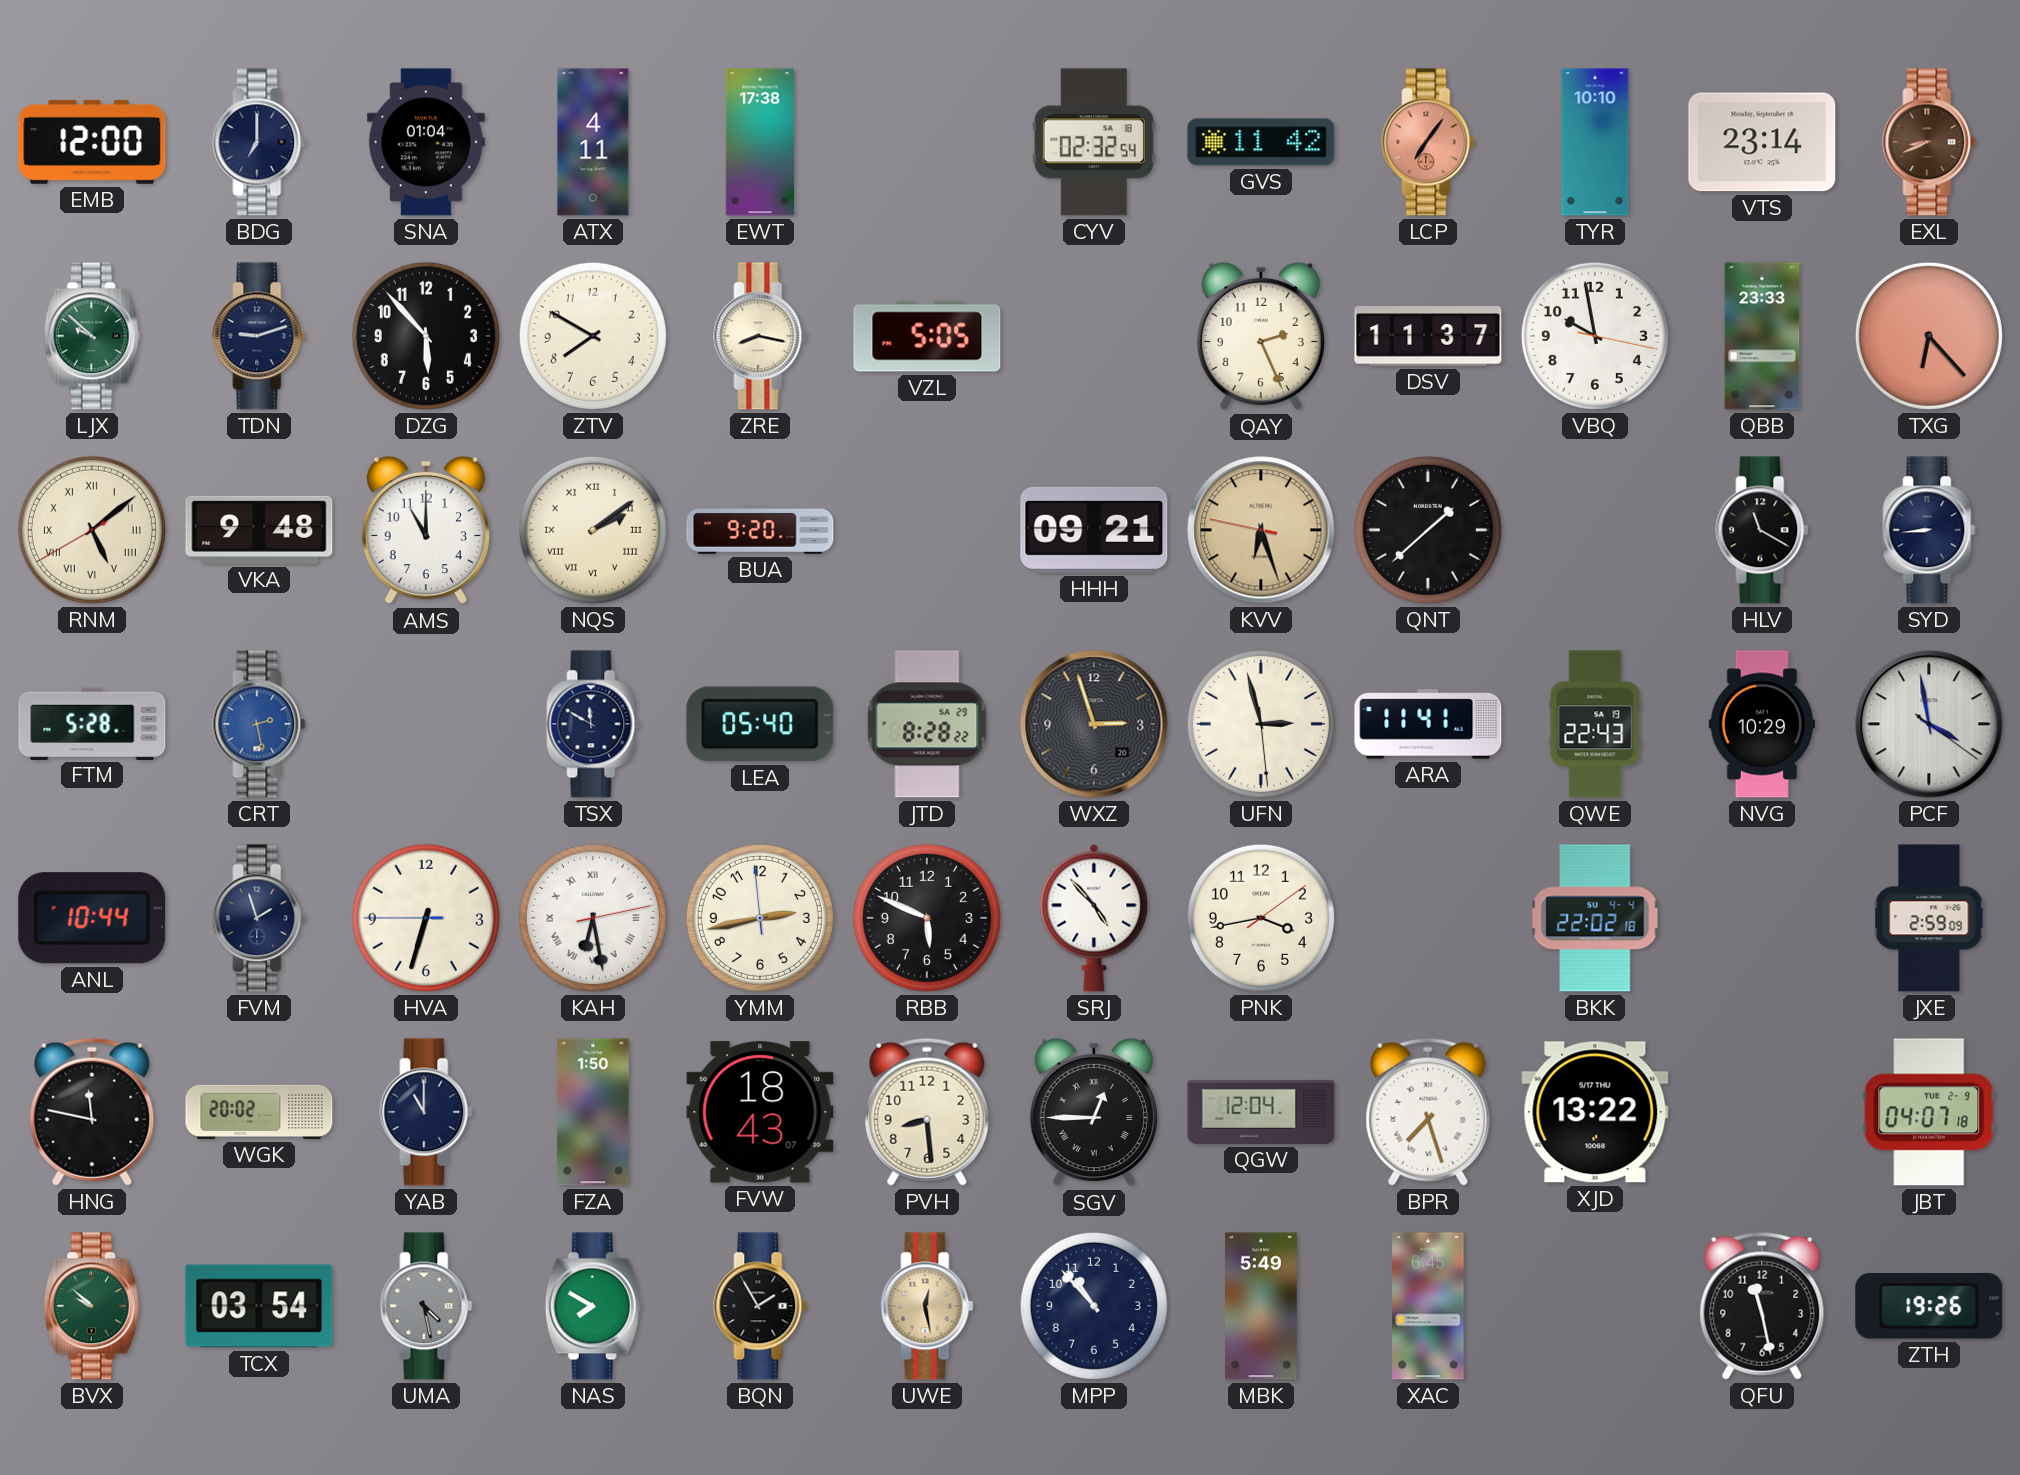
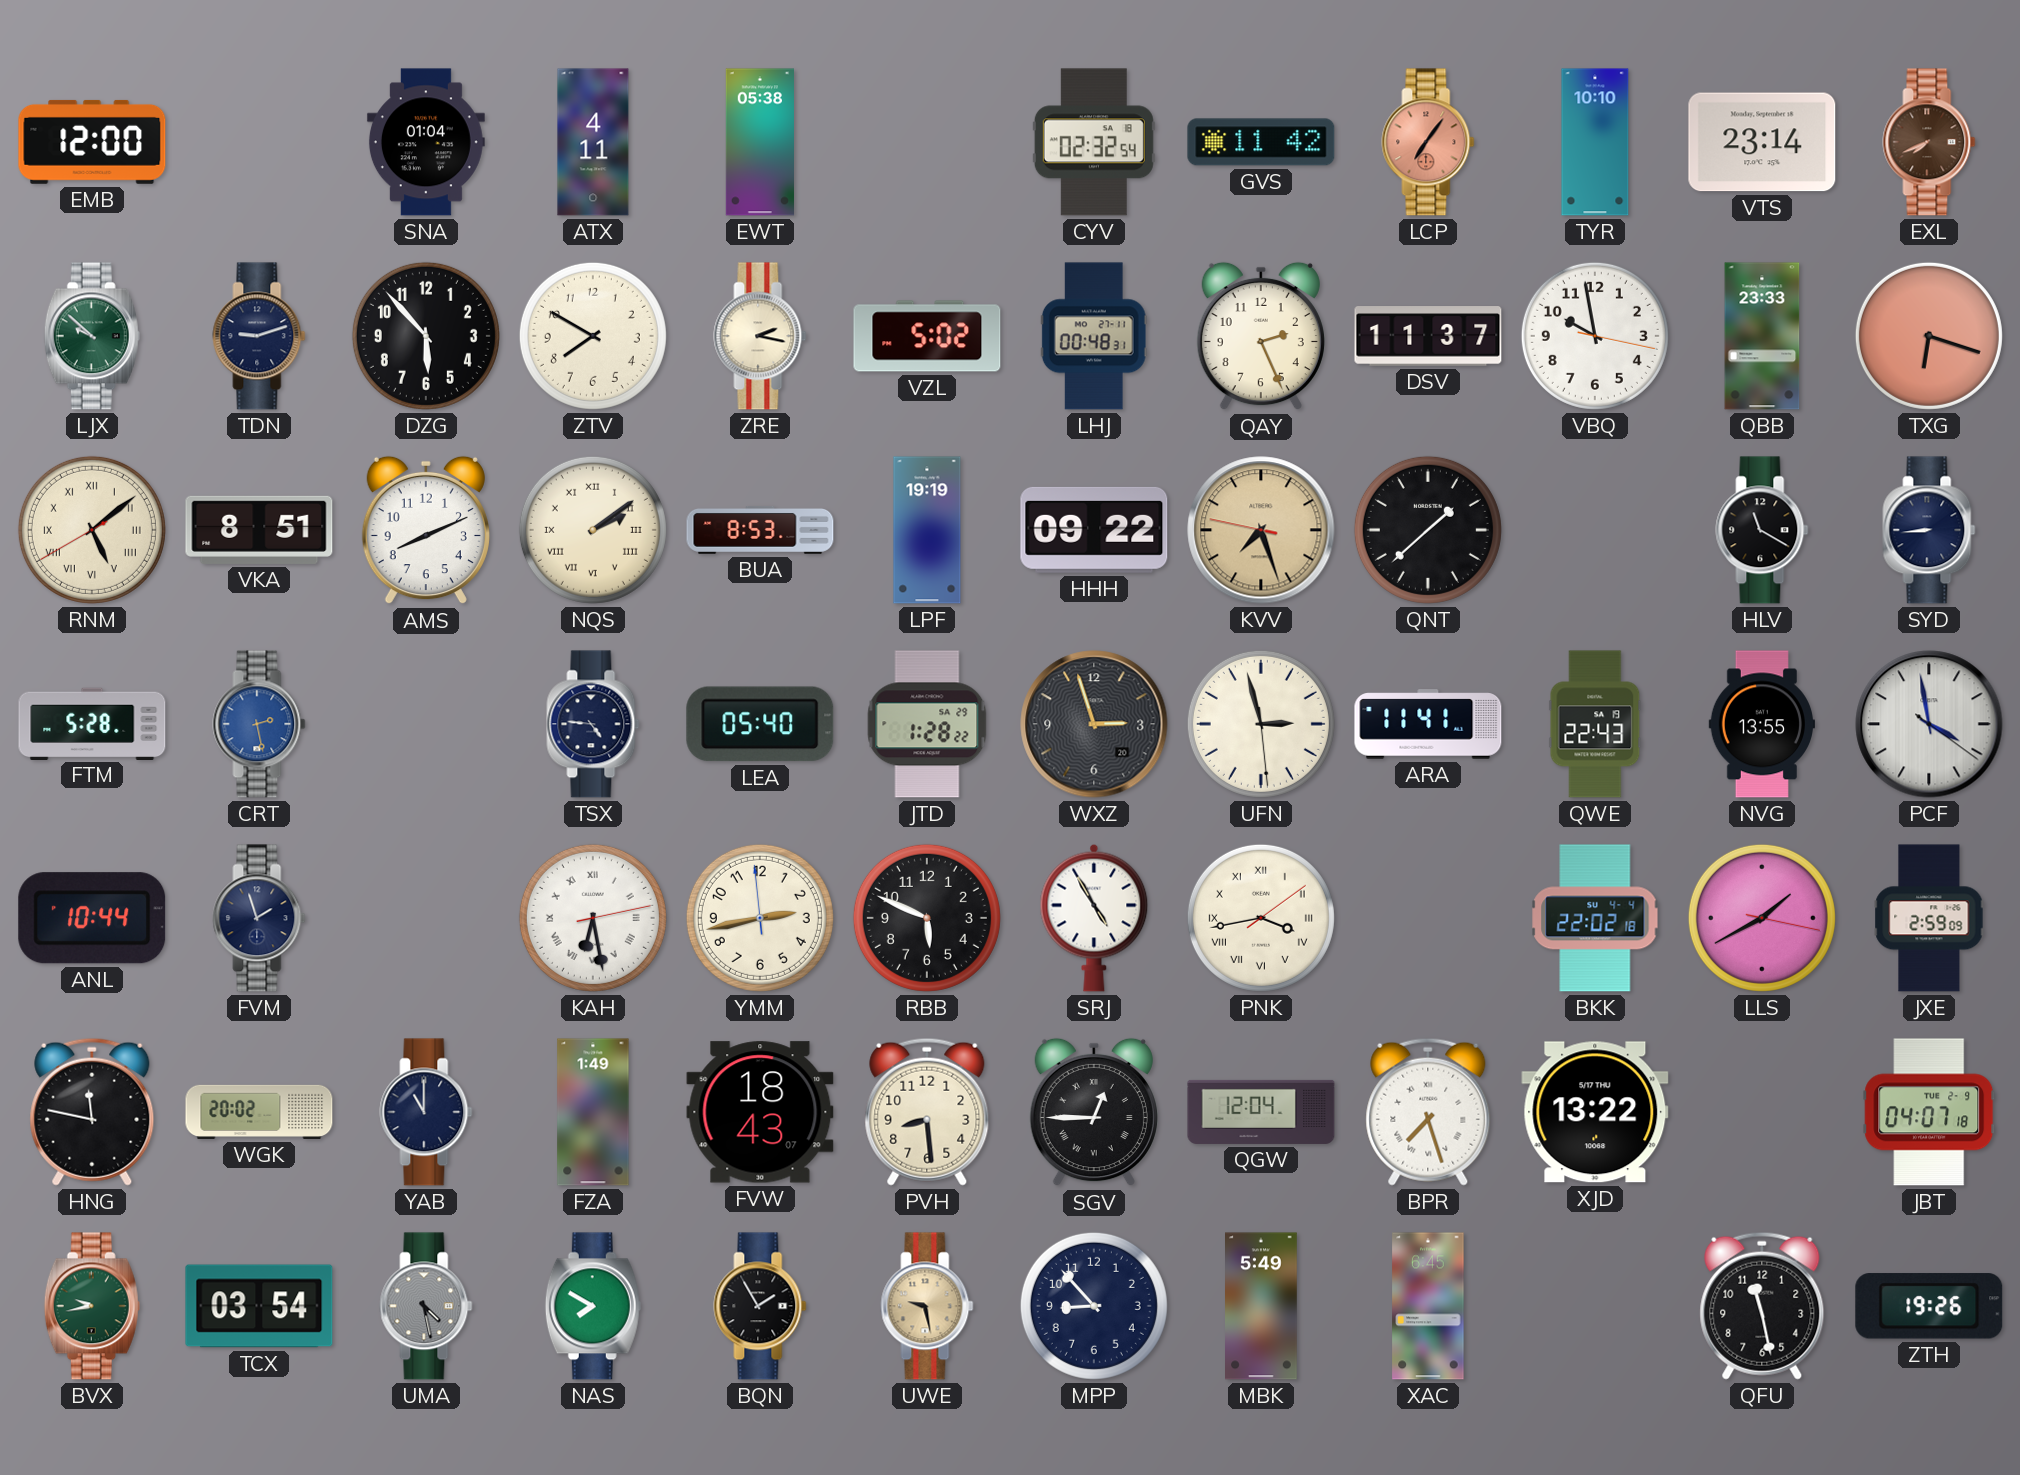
BDG: 7:00 -> none (259, 142)
EWT: 17:38 -> 05:38 (759, 142)
EXL: 8:41 -> 7:41 (1929, 142)
ZRE: 8:17 -> 2:17 (760, 336)
VZL: 5:05 -> 5:02 (927, 336)
LHJ: none -> 00:48 (1094, 336)
TXG: 6:23 -> 6:18 (1929, 336)
VKA: 9:48 -> 8:51 (259, 530)
AMS: 11:00 -> 8:11 (426, 530)
BUA: 9:20 -> 8:53 (760, 530)
LPF: none -> 19:19 (927, 530)
HHH: 09:21 -> 09:22 (1094, 530)
KVV: 6:26 -> 7:26 (1261, 530)
TSX: 11:50 -> 4:46 (593, 724)
JTD: 8:28 -> 1:28 (927, 724)
NVG: 10:29 -> 13:55 (1761, 724)
HVA: 6:32 -> none (426, 918)
SRJ: 4:53 -> 4:55 (1094, 918)
PNK numerals: Arabic -> Roman (1261, 918)
LLS: none -> 1:40 (1762, 918)
FZA: 1:50 -> 1:49 (593, 1112)
BVX: 9:52 -> 9:43 (92, 1306)
UWE: 12:28 -> 9:28 (927, 1306)
MPP: 10:53 -> 8:53 (1094, 1306)
